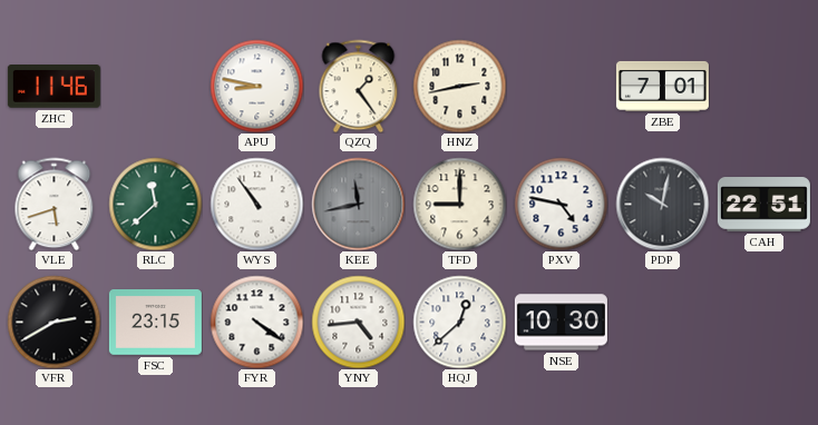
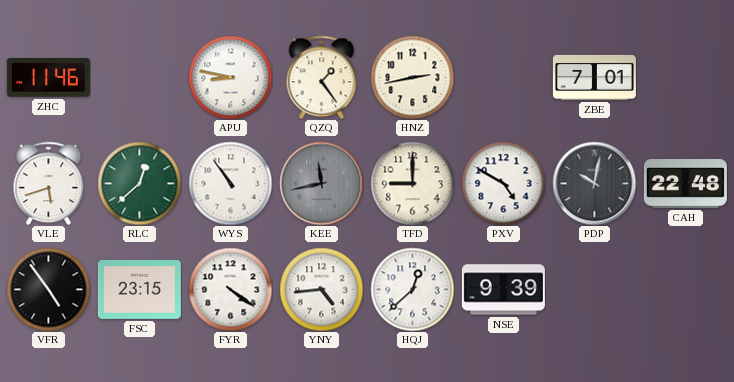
RLC: 11:38 -> 12:38 (139, 183)
PXV: 4:47 -> 4:50 (503, 183)
CAH: 22:51 -> 22:48 (685, 184)
VFR: 2:40 -> 4:54 (48, 289)
NSE: 10:30 -> 9:39 (503, 290)
